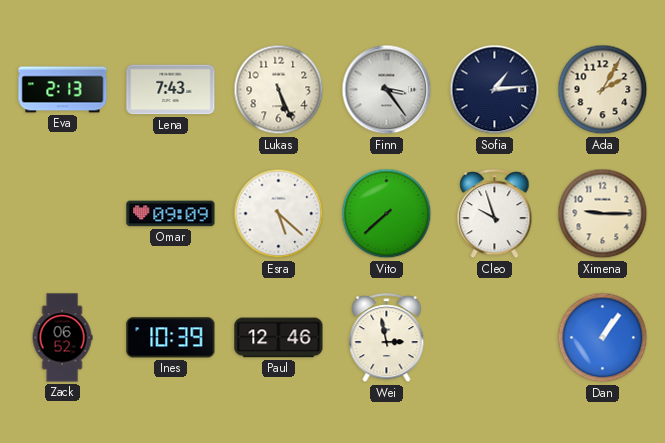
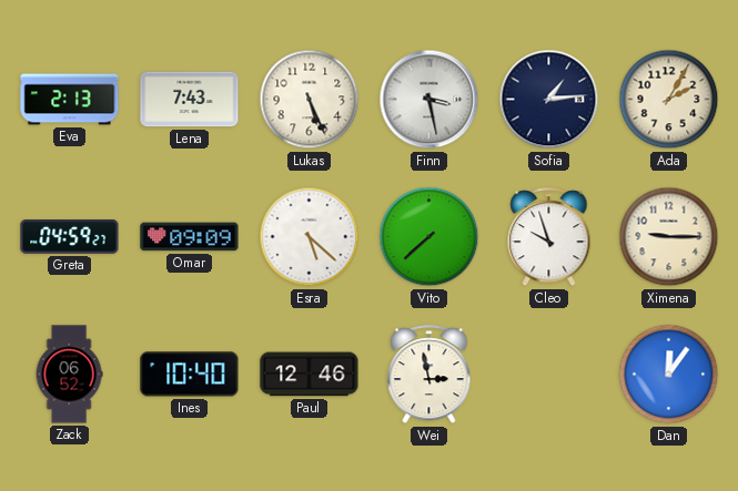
Finn: 3:24 -> 3:28 (429, 100)
Greta: none -> 04:59 (70, 237)
Ines: 10:39 -> 10:40 (190, 375)
Dan: 1:06 -> 12:06 (669, 375)
